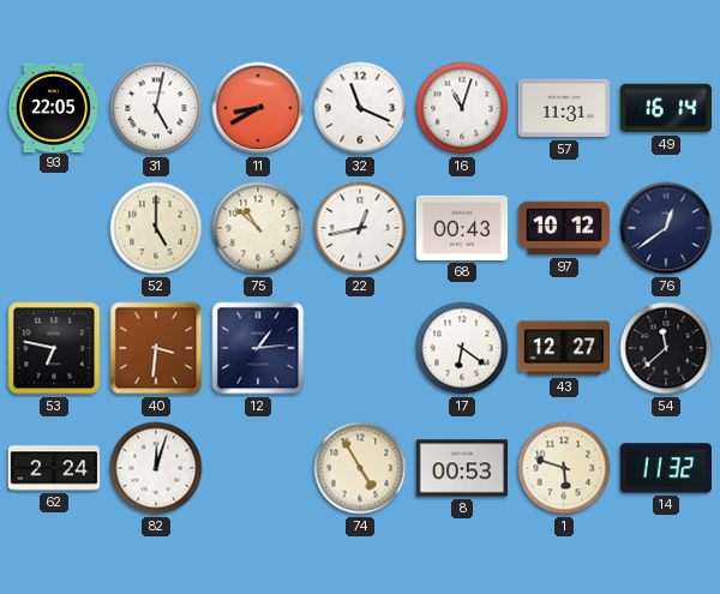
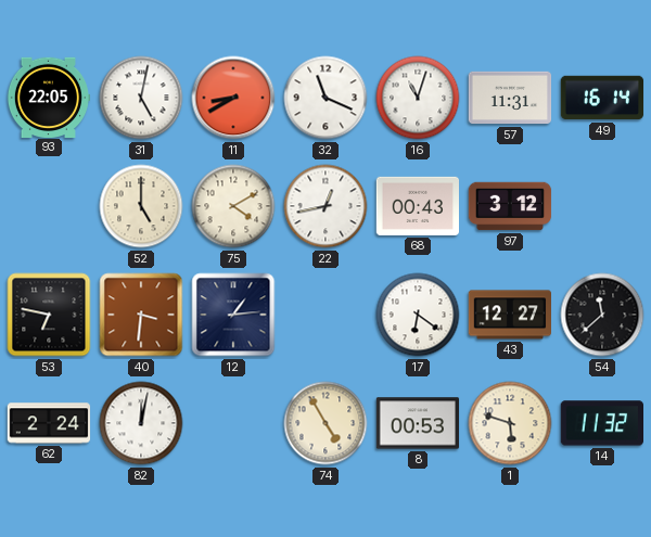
75: 10:52 -> 4:10 (233, 206)
97: 10:12 -> 3:12 (510, 206)
76: 12:39 -> none (666, 228)
82: 12:03 -> 12:02 (141, 423)
